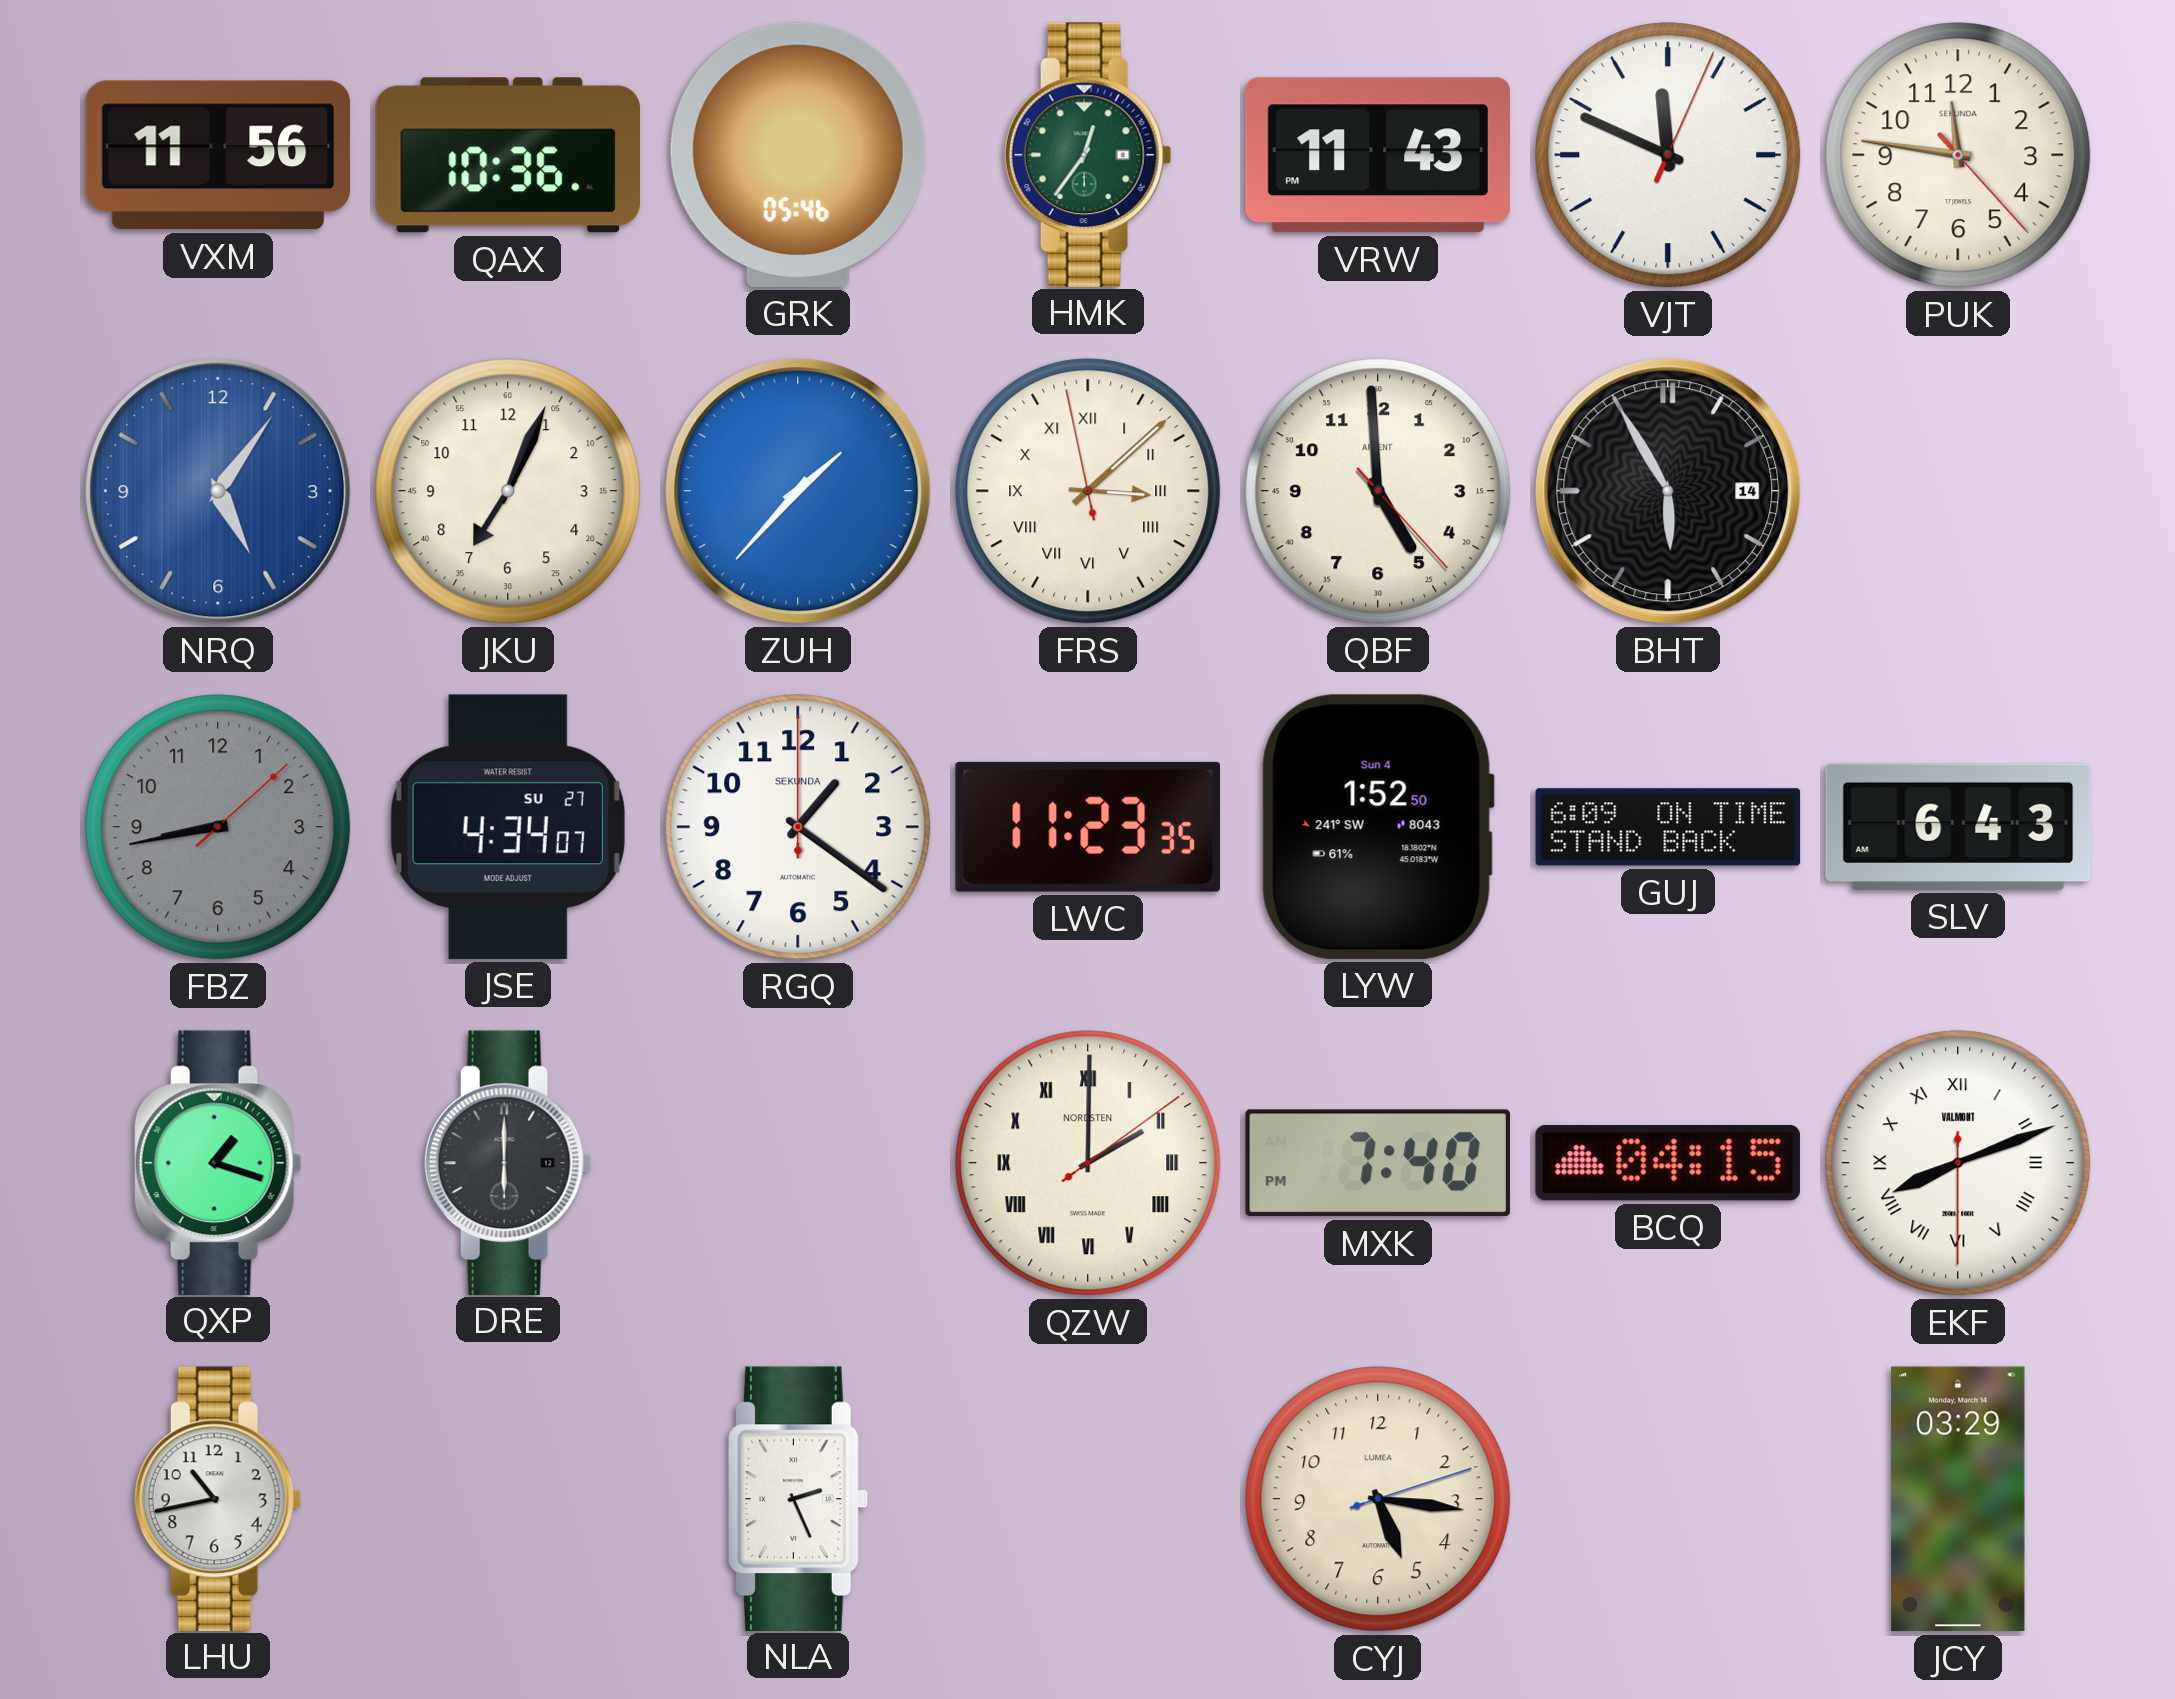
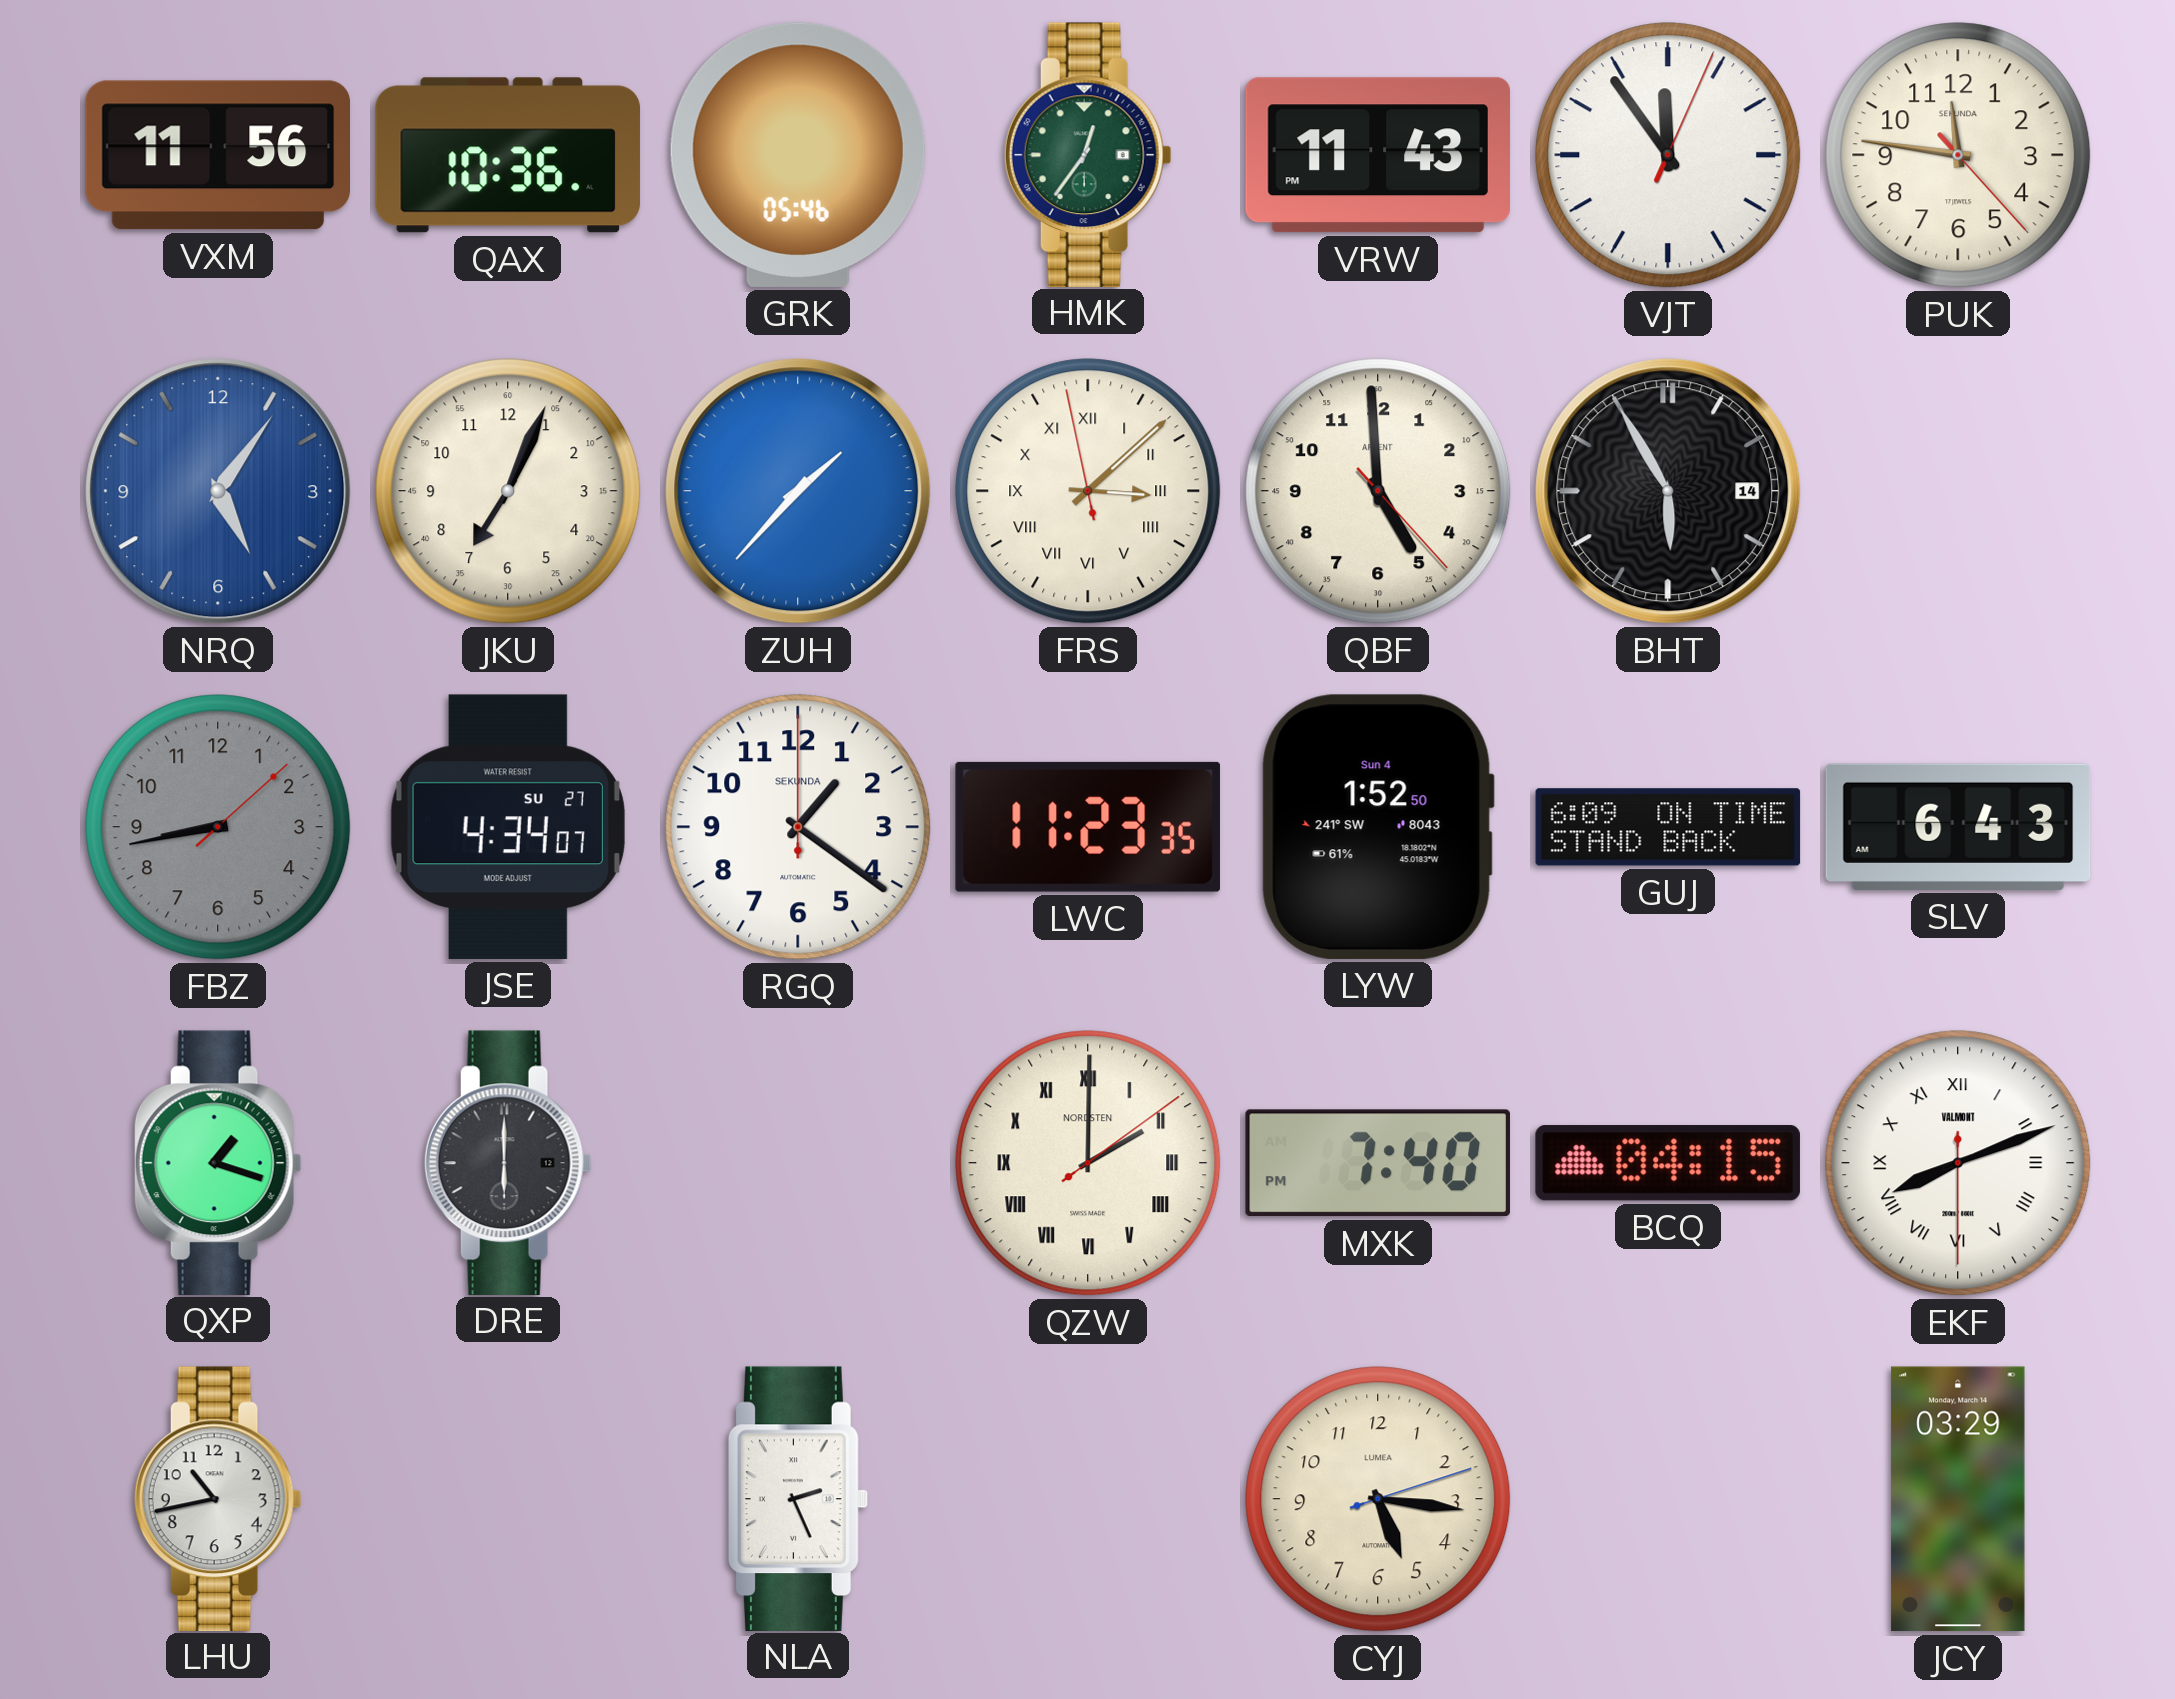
VJT: 11:49 -> 11:54 (1668, 155)
